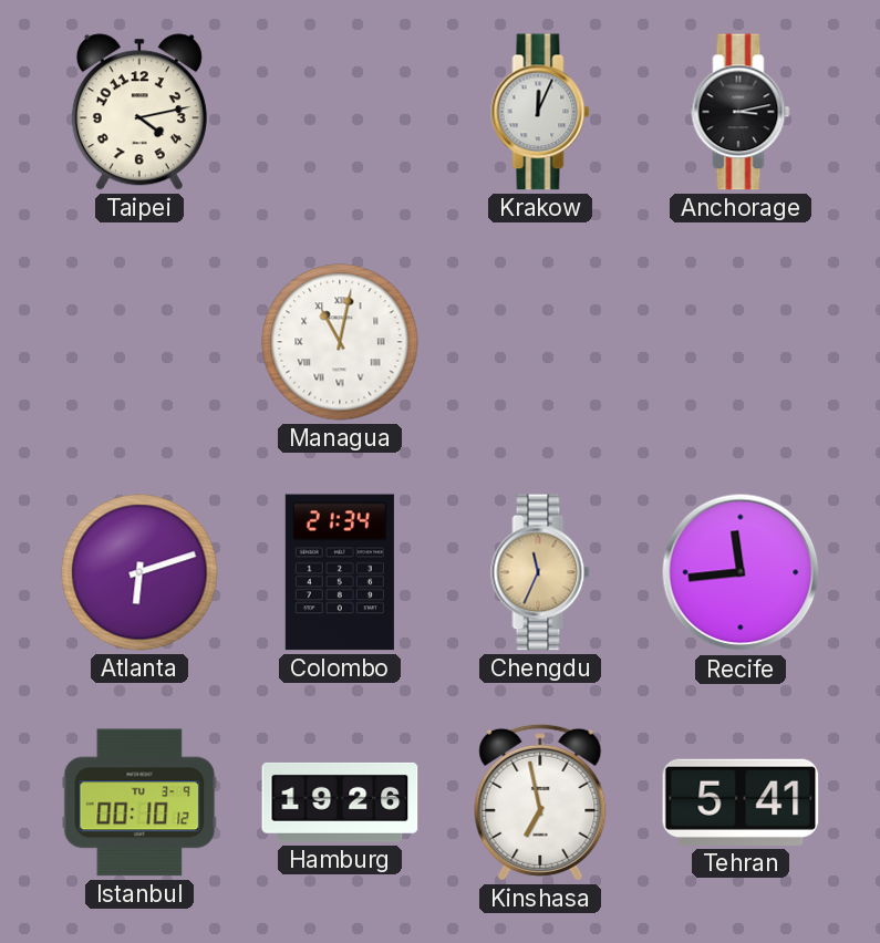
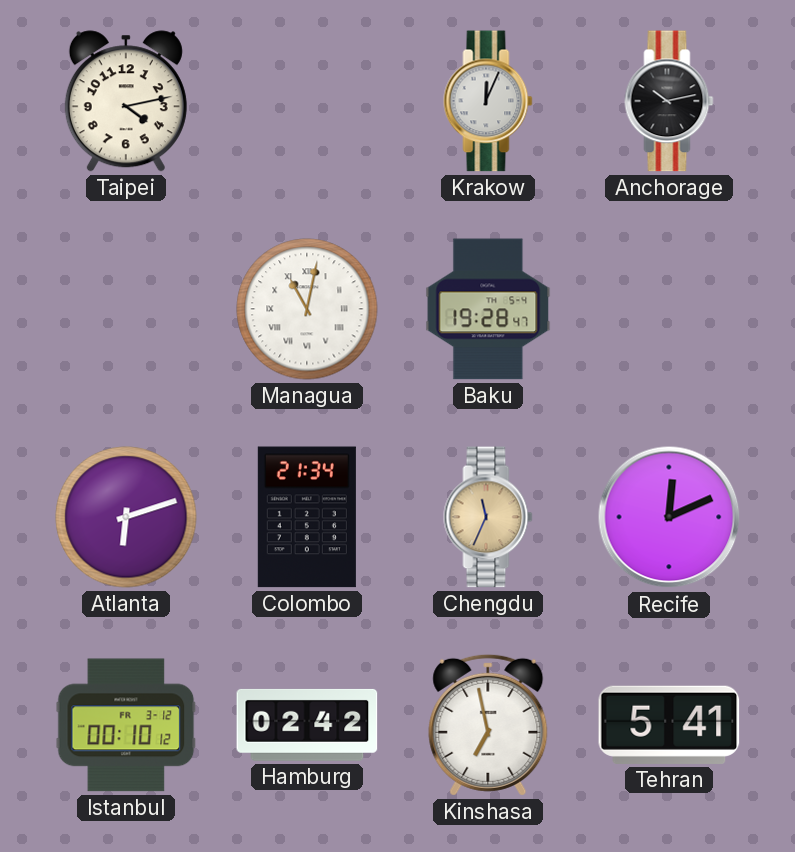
Anchorage: 3:13 -> 10:13 (669, 101)
Baku: none -> 19:28 (488, 309)
Recife: 11:44 -> 12:11 (669, 517)
Istanbul date: TU 3-9 -> FR 3-12 (126, 725)
Hamburg: 19:26 -> 02:42 (307, 725)
